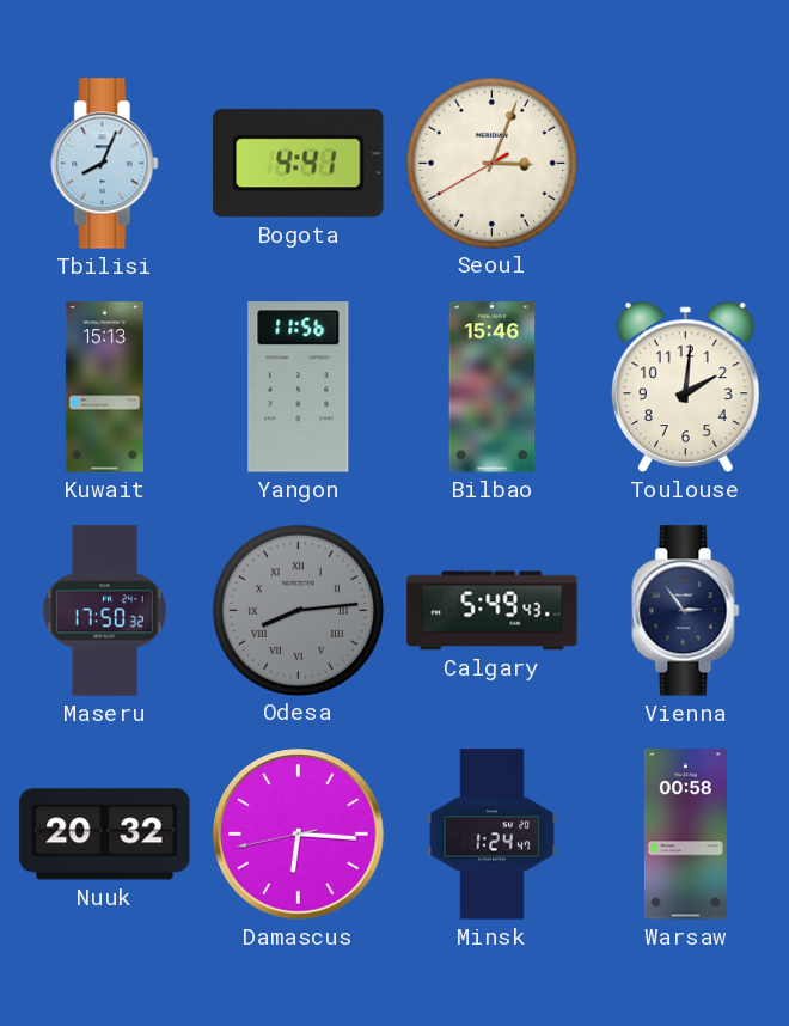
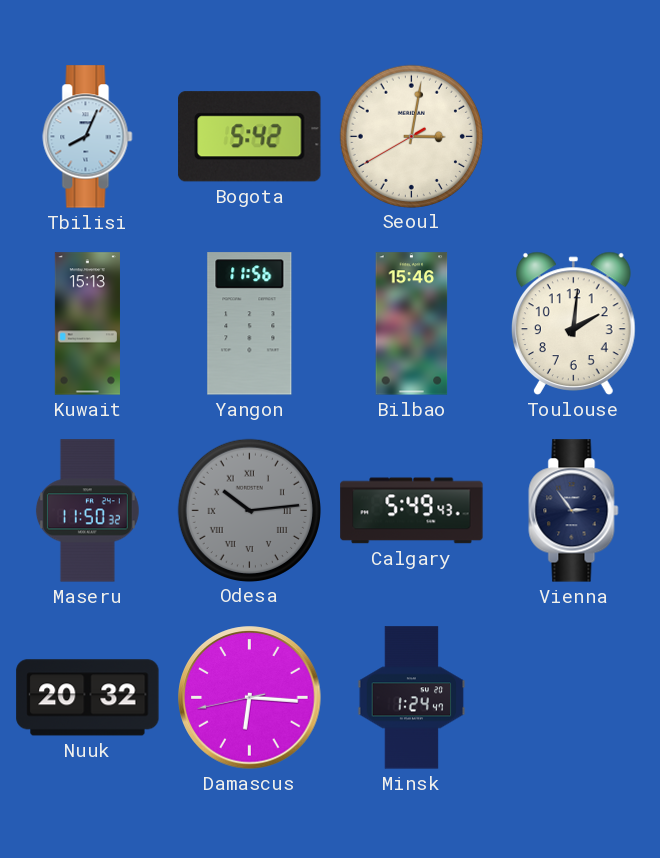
Bogota: 4:41 -> 5:42 (250, 137)
Seoul: 3:03 -> 3:01 (411, 136)
Maseru: 17:50 -> 11:50 (87, 511)
Odesa: 8:14 -> 10:14 (249, 510)
Warsaw: 00:58 -> none (685, 835)
